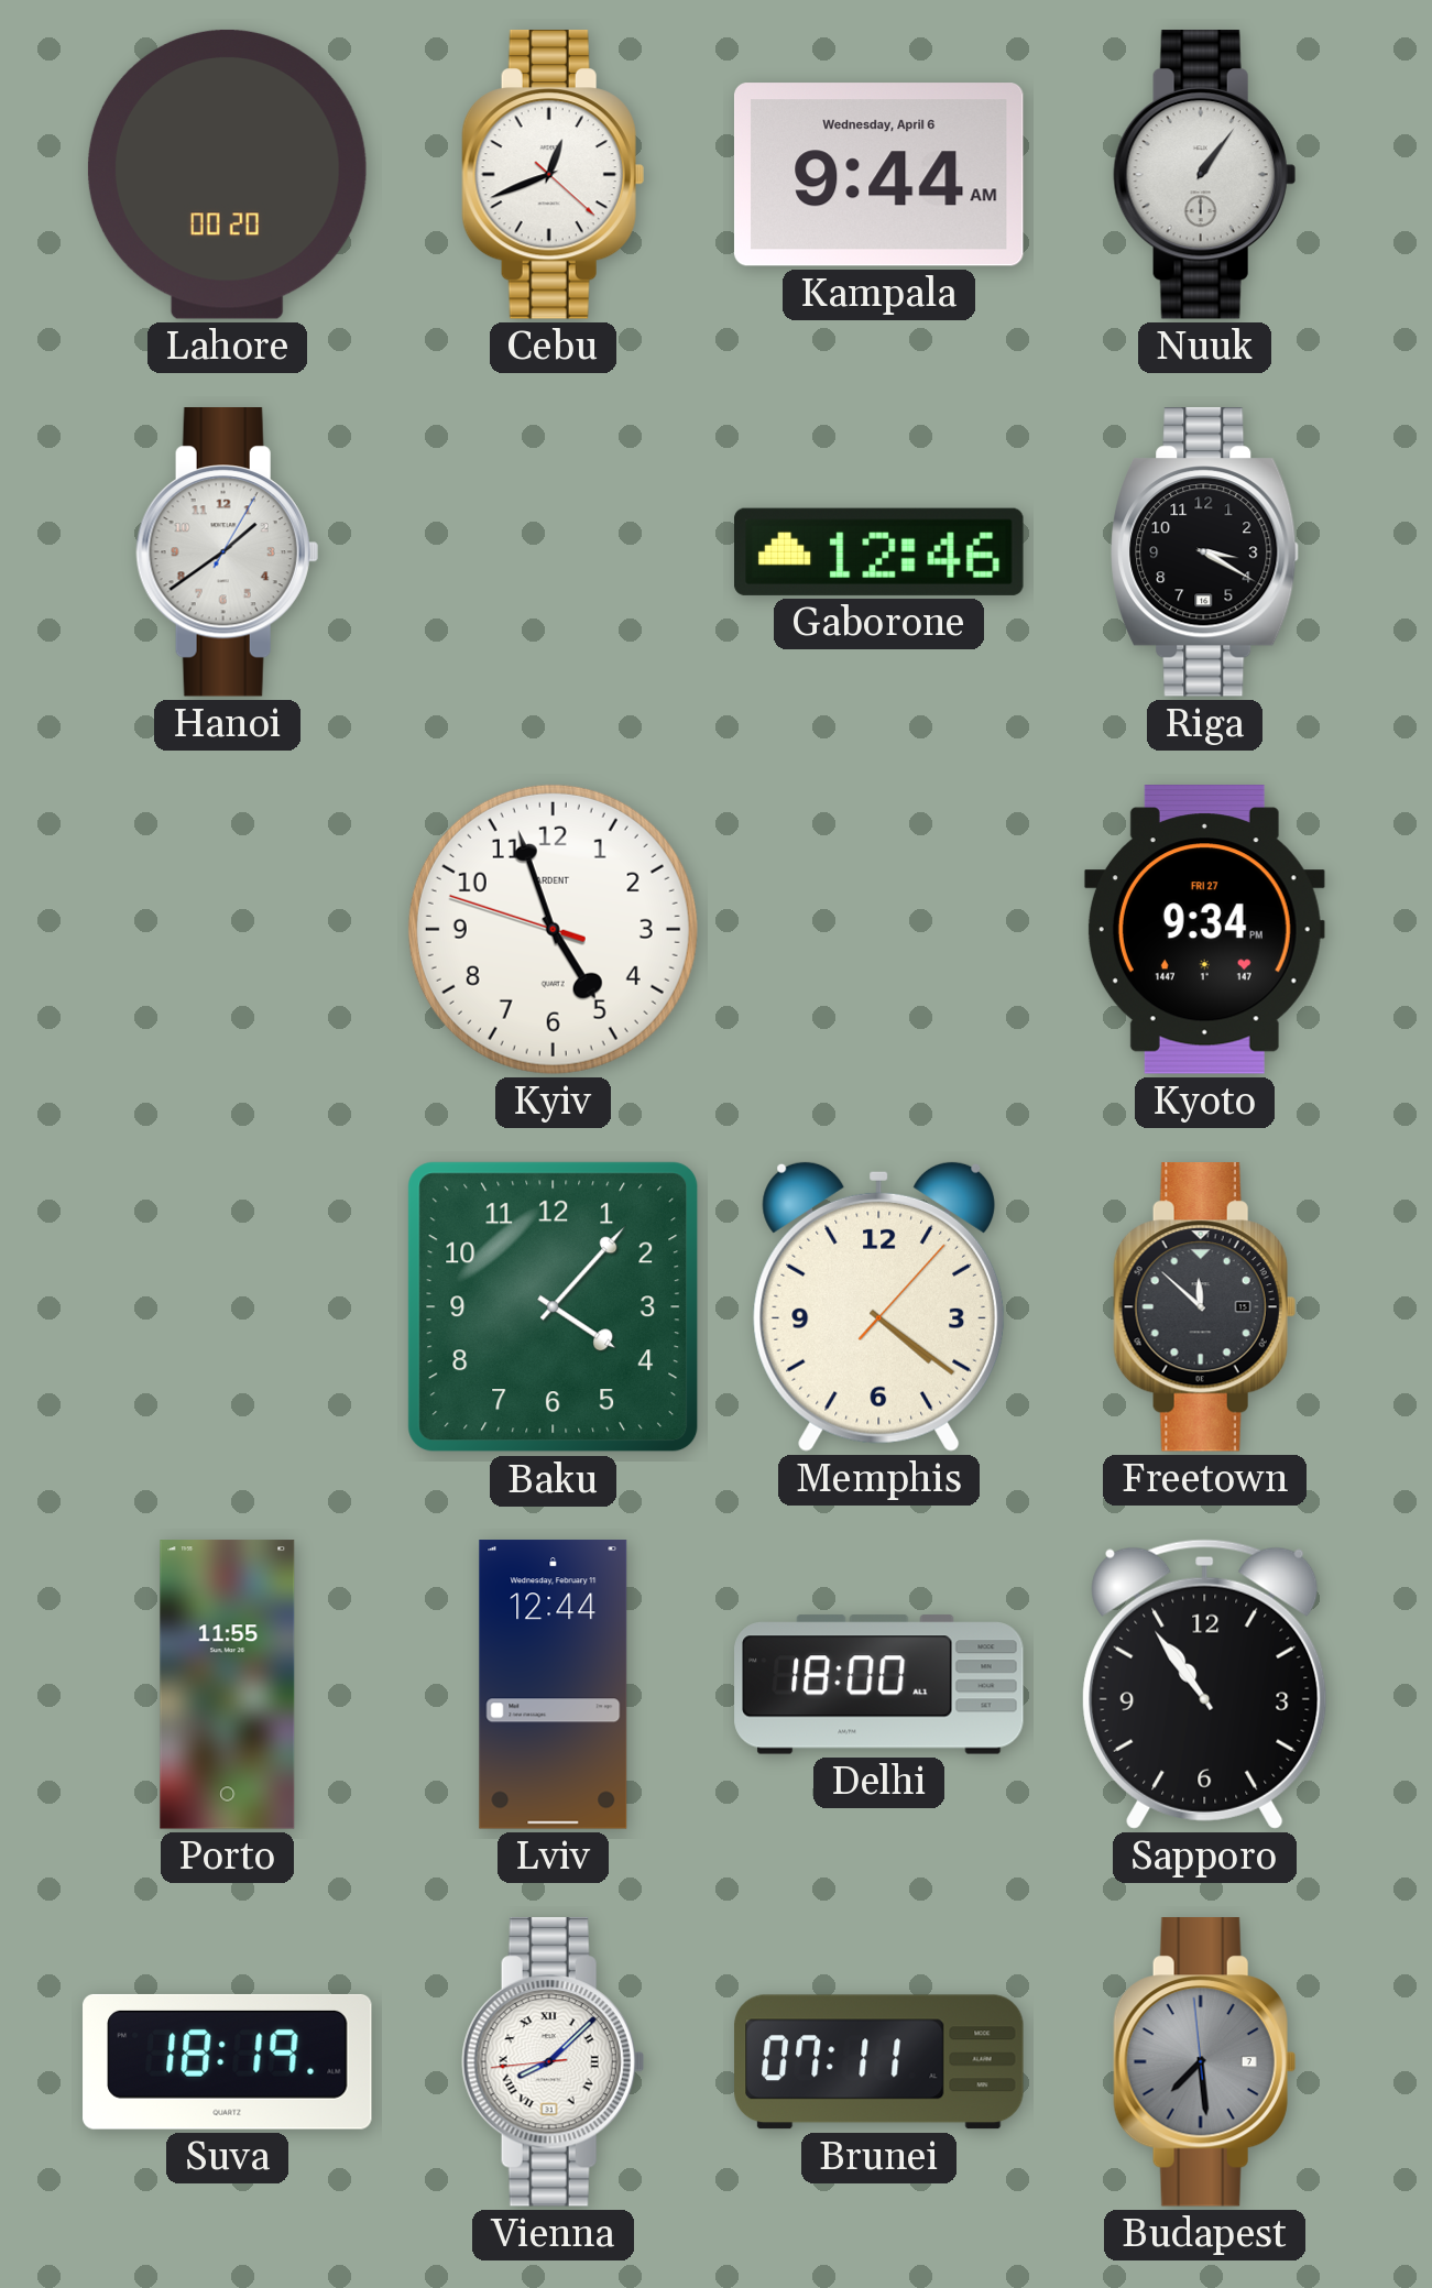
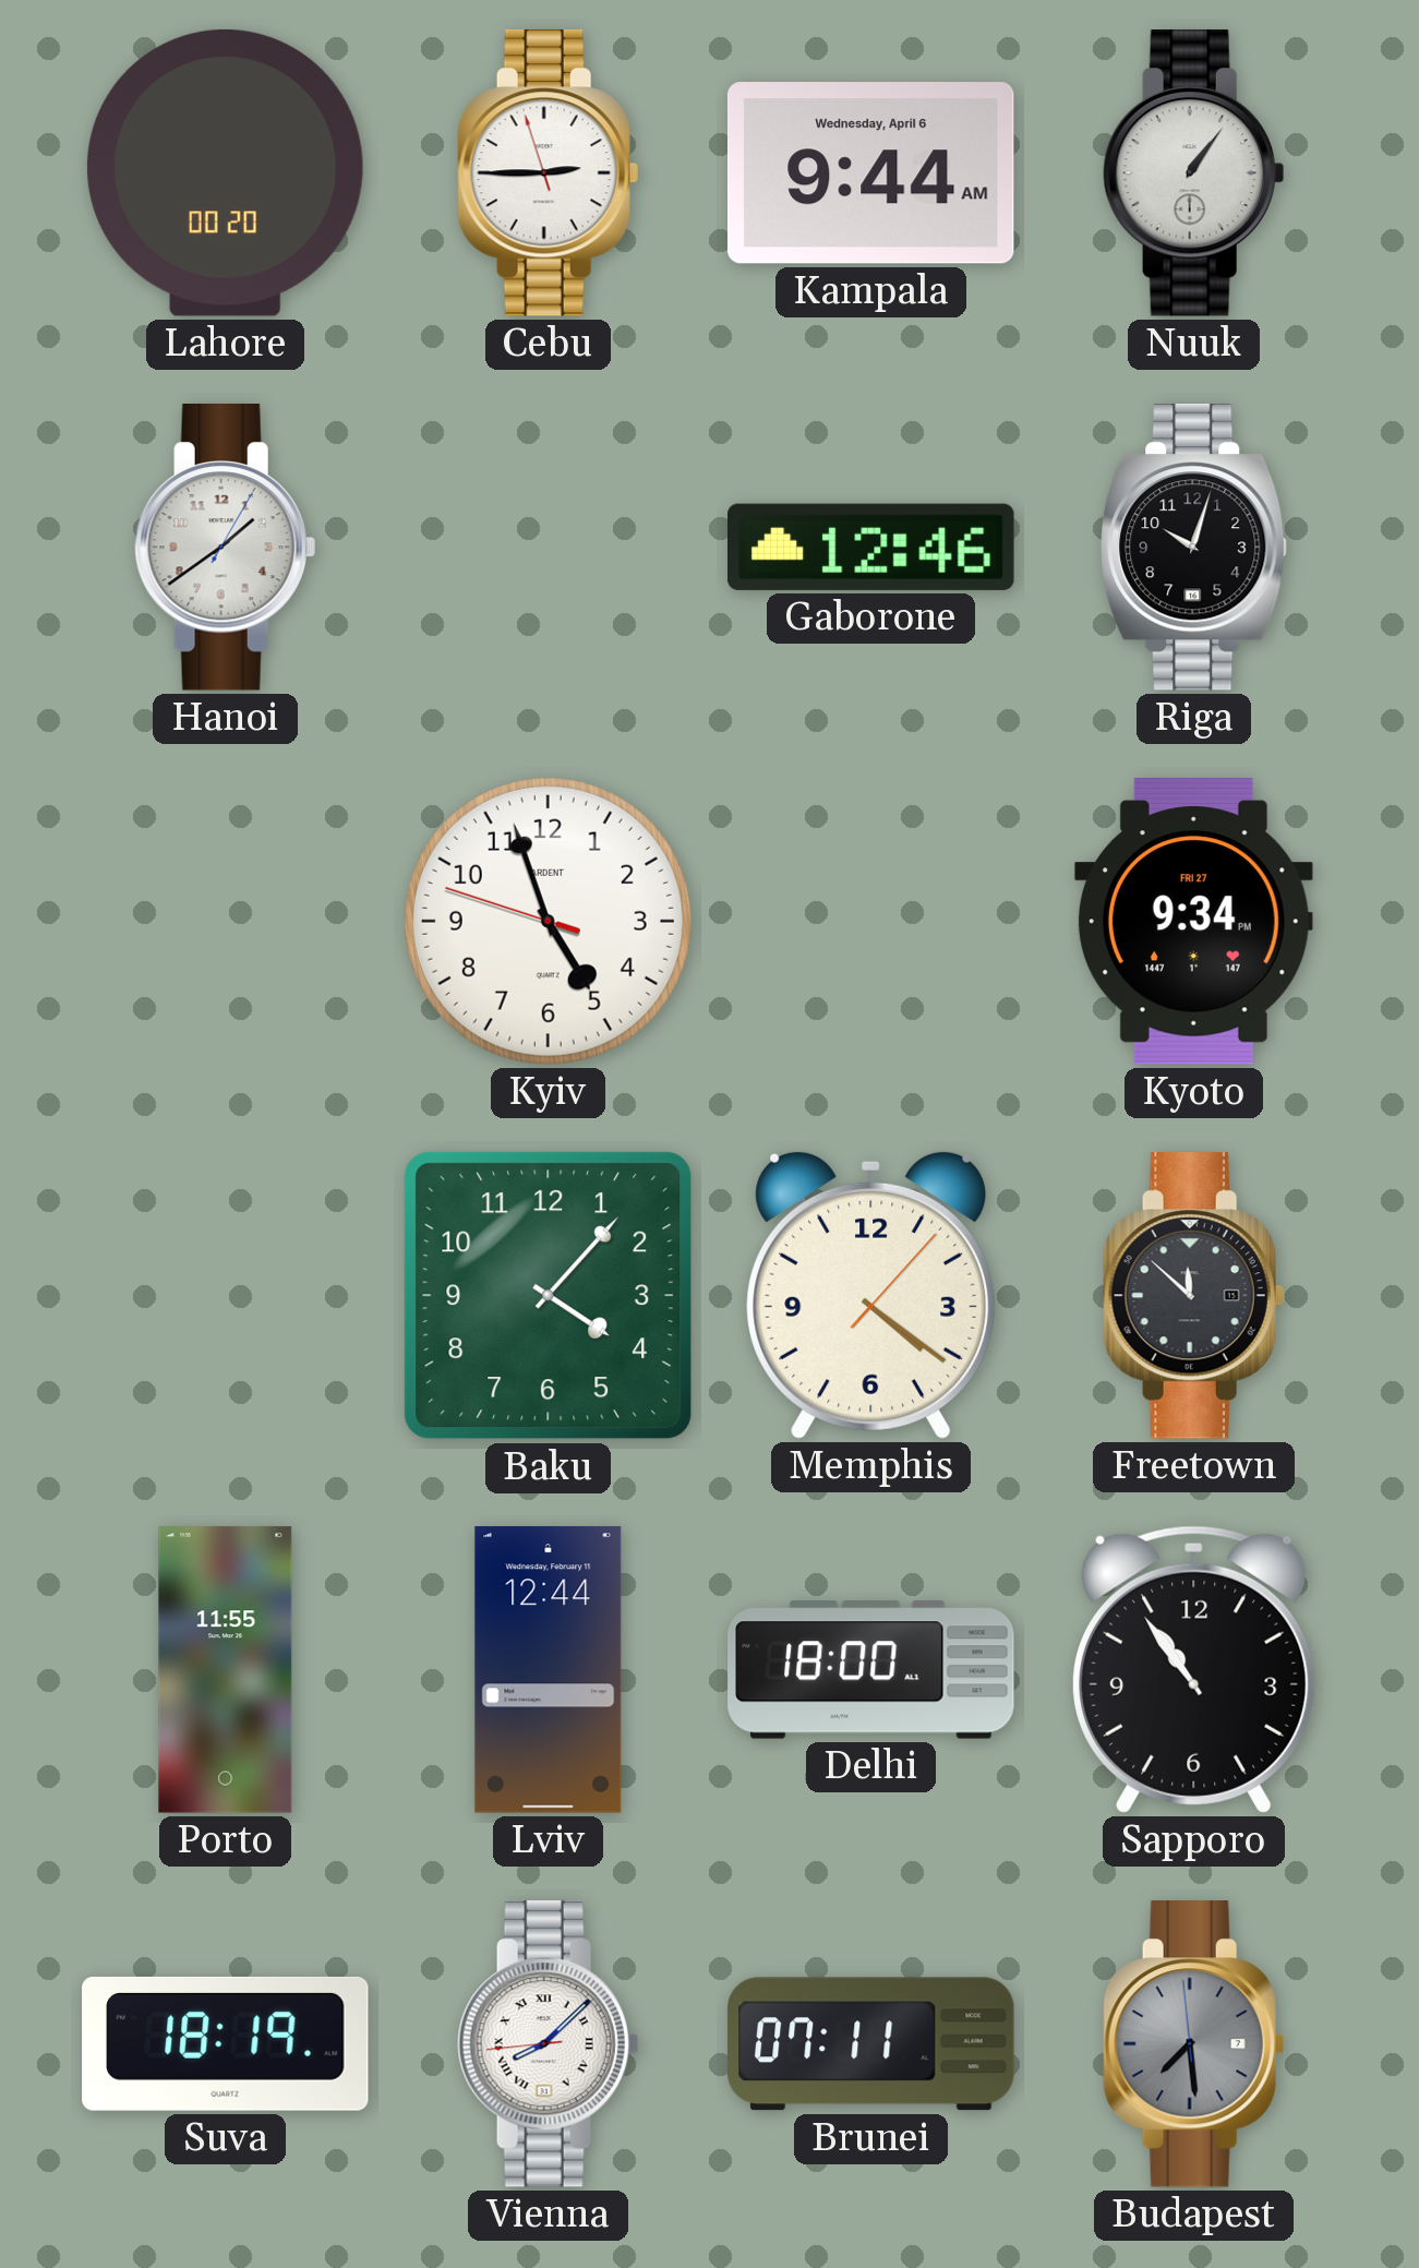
Cebu: 12:41 -> 2:44 (548, 173)
Riga: 3:20 -> 10:03 (1194, 548)
